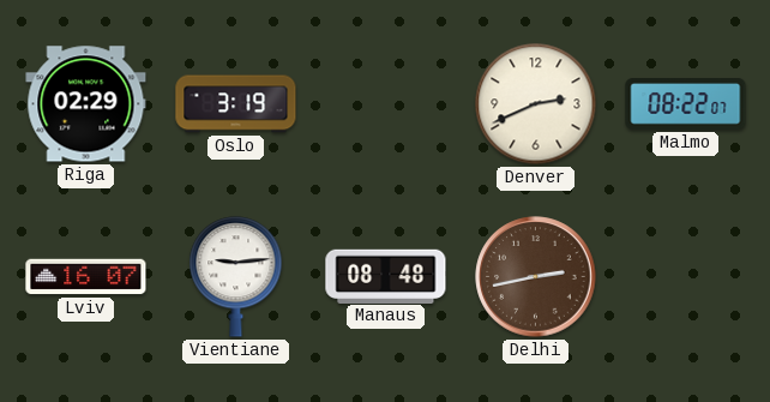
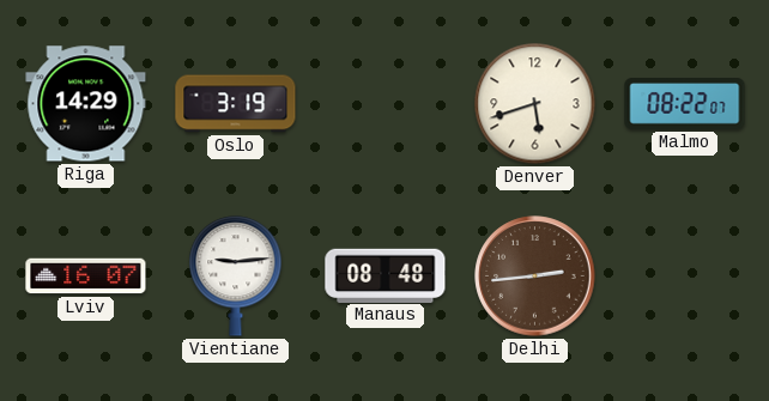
Riga: 02:29 -> 14:29 (86, 104)
Denver: 2:41 -> 5:42 (535, 104)
Delhi: 2:43 -> 2:44 (535, 277)
